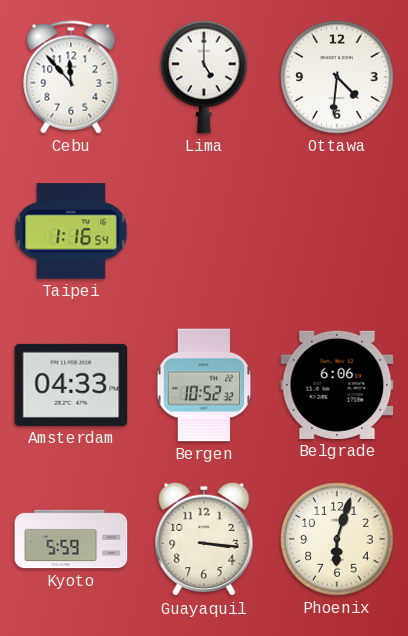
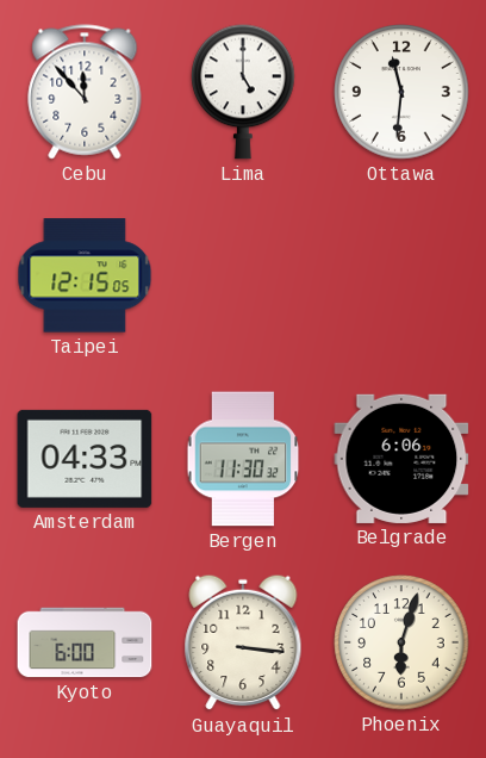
Ottawa: 4:31 -> 11:31 (401, 92)
Taipei: 1:16 -> 12:15 (85, 275)
Bergen: 10:52 -> 11:30 (243, 459)
Kyoto: 5:59 -> 6:00 (85, 642)
